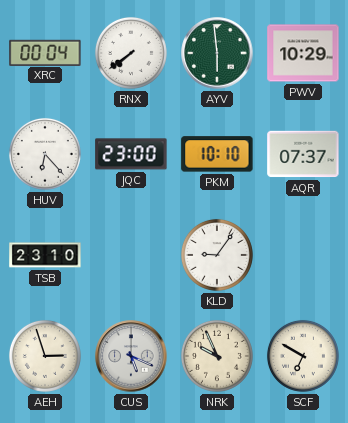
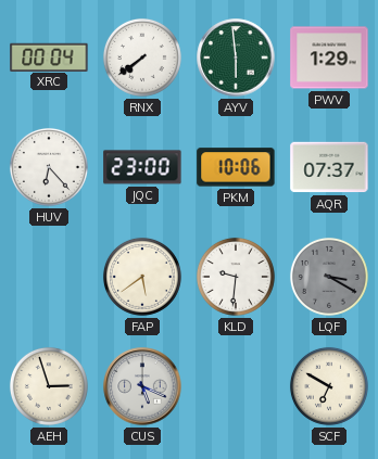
PWV: 10:29 -> 1:29 (329, 58)
PKM: 10:10 -> 10:06 (236, 167)
TSB: 23:10 -> none (45, 255)
FAP: none -> 5:39 (142, 277)
KLD: 9:06 -> 9:31 (236, 277)
LQF: none -> 3:20 (329, 277)
NRK: 9:56 -> none (217, 356)
